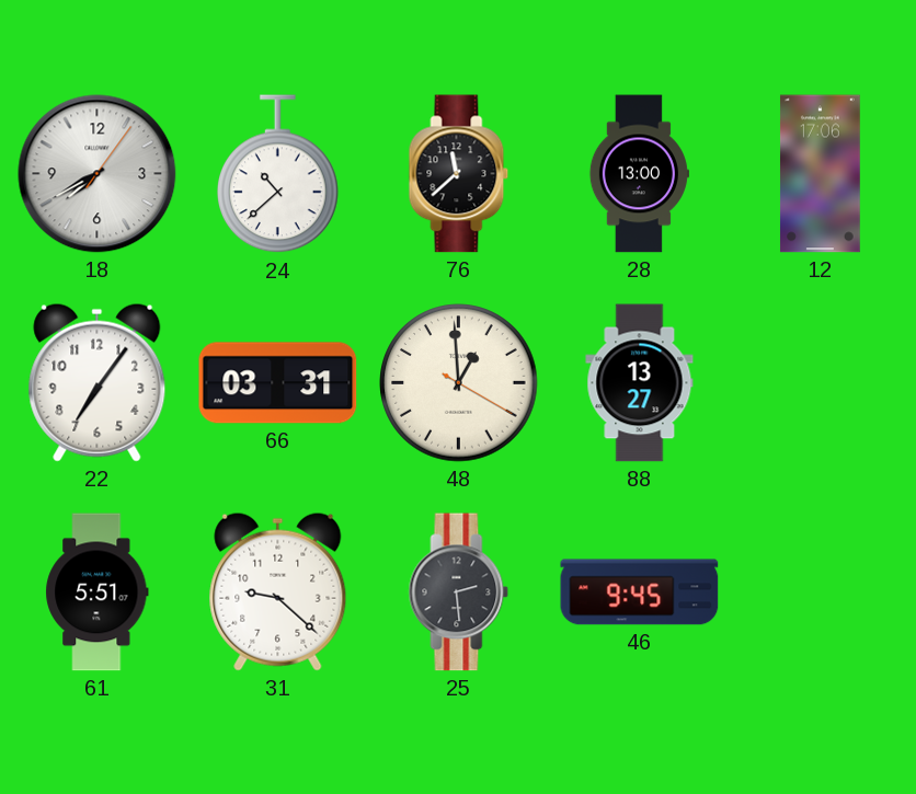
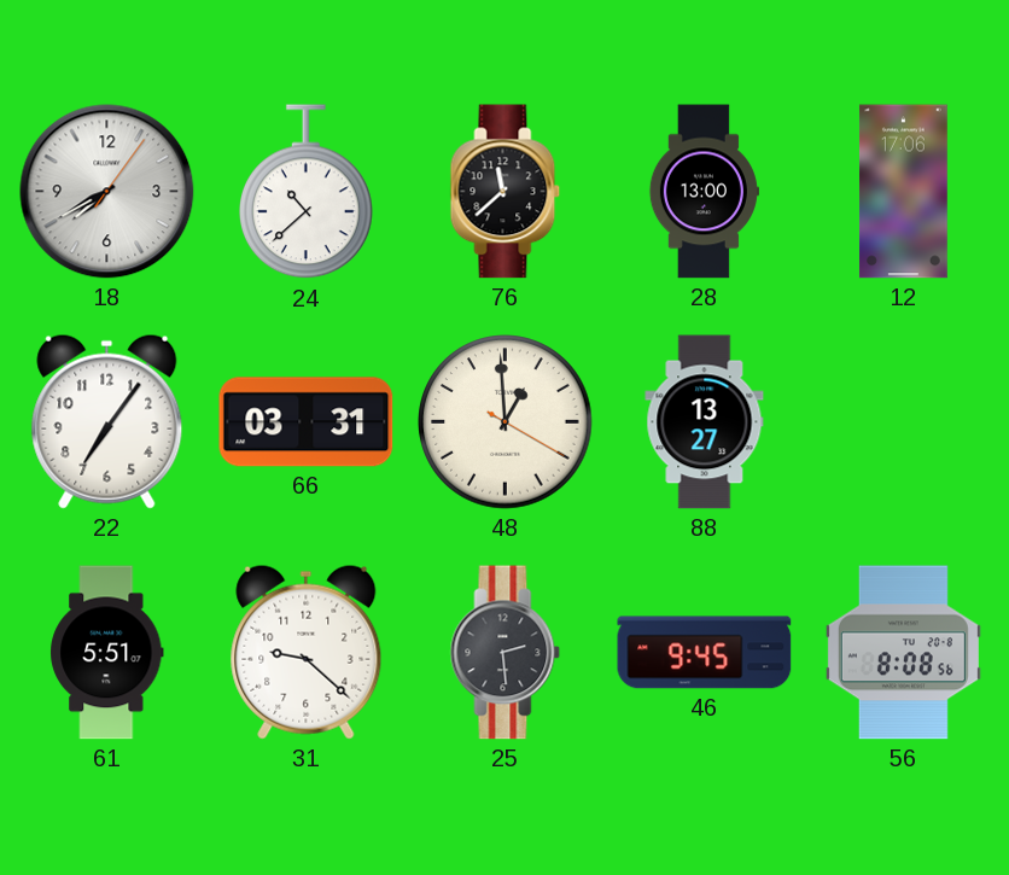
56: none -> 8:08 (903, 653)
